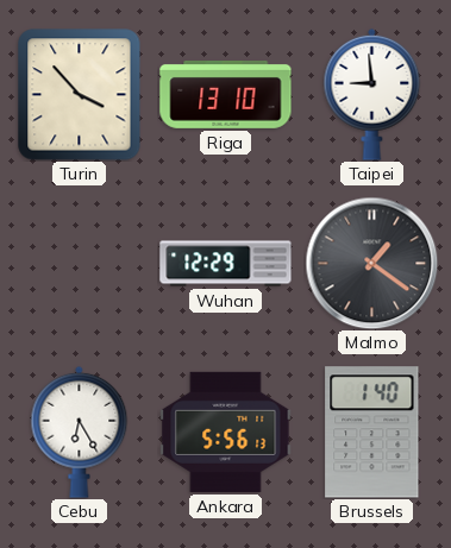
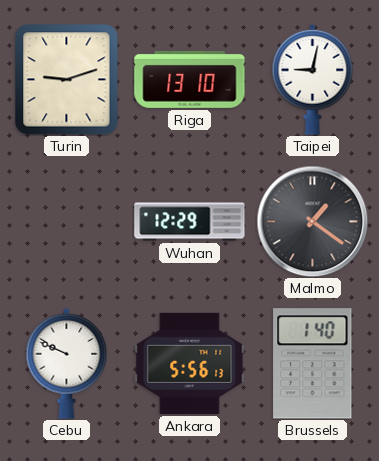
Turin: 3:53 -> 9:12 (67, 80)
Taipei: 8:59 -> 9:02 (313, 79)
Cebu: 6:25 -> 9:49 (67, 363)
